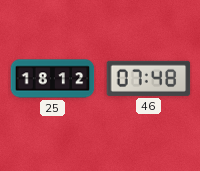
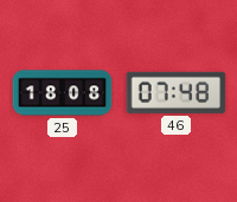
25: 18:12 -> 18:08 (63, 93)
